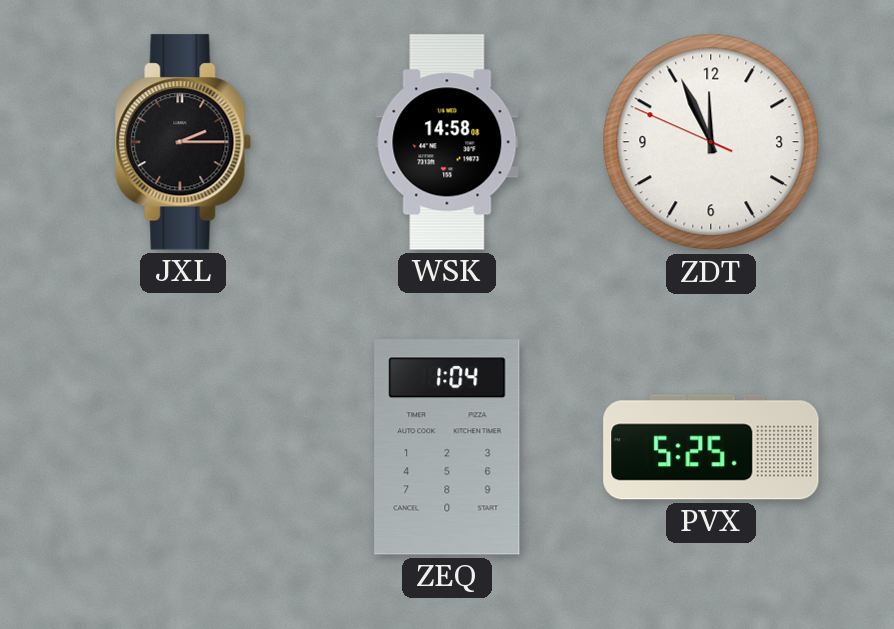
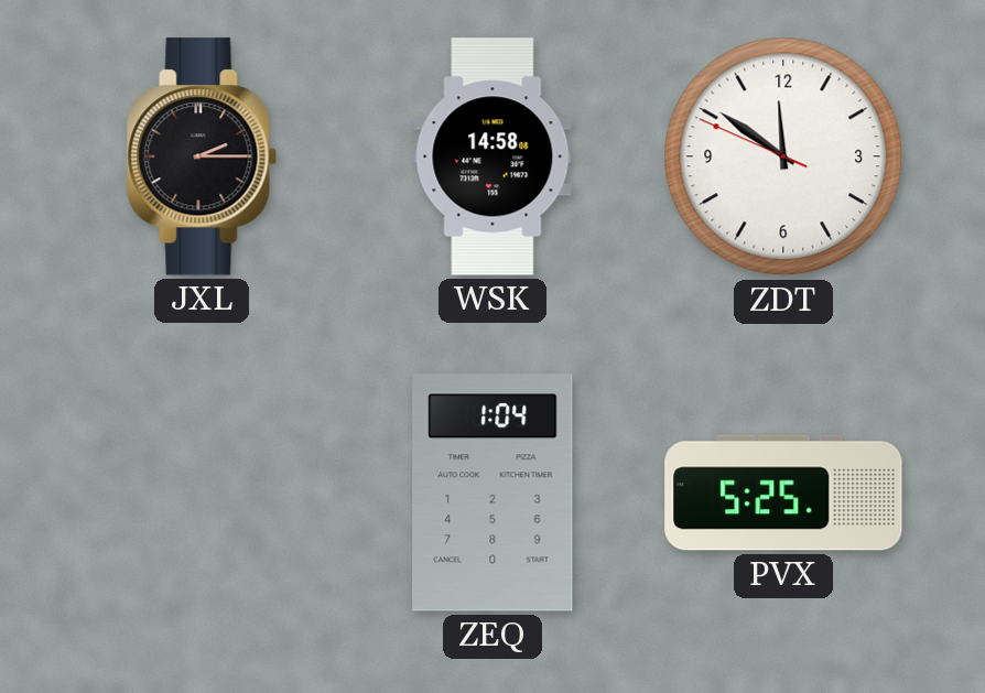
ZDT: 11:55 -> 11:50 (783, 156)
